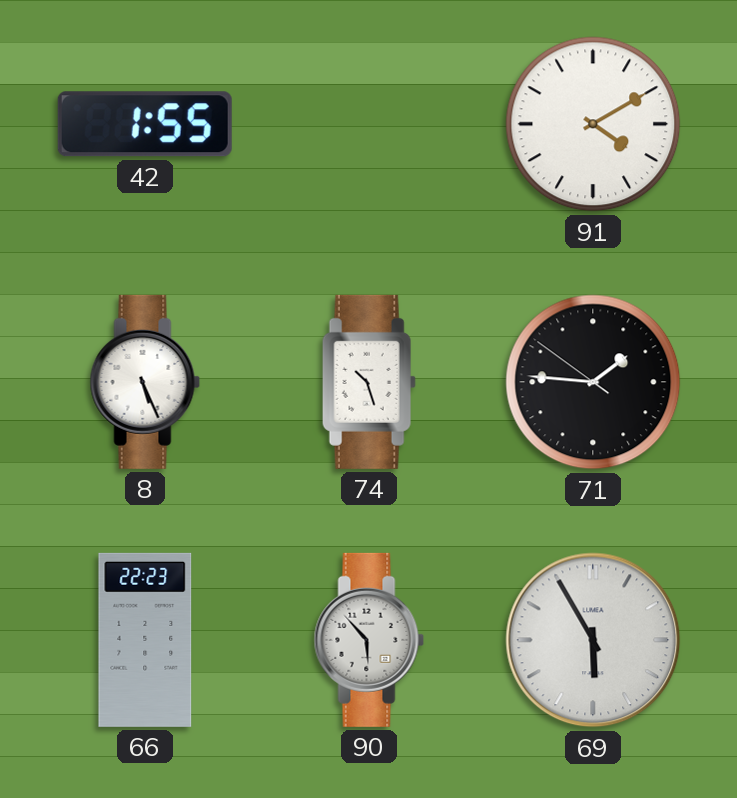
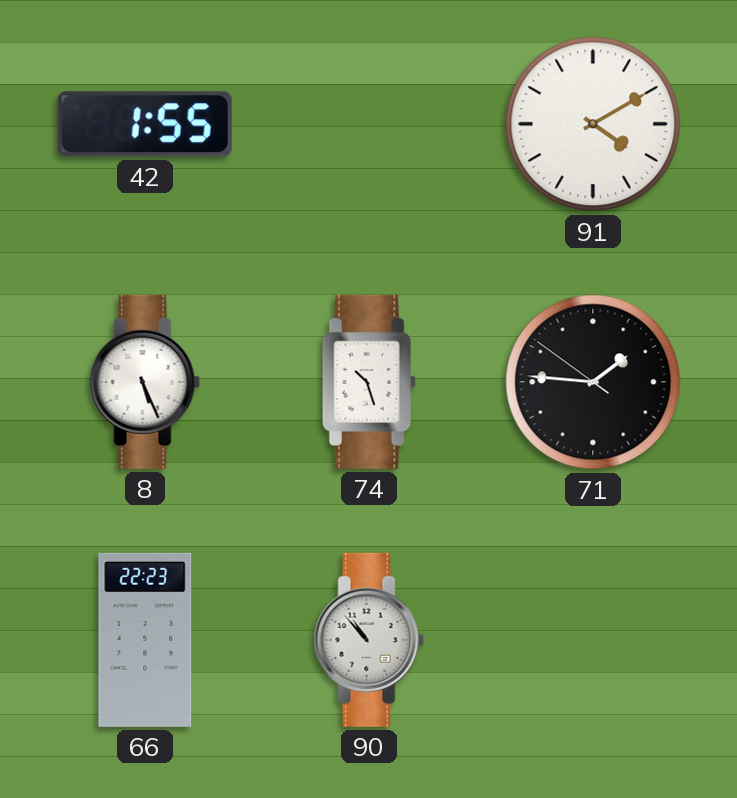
90: 5:53 -> 10:53 (369, 640)
69: 5:55 -> none (593, 640)
